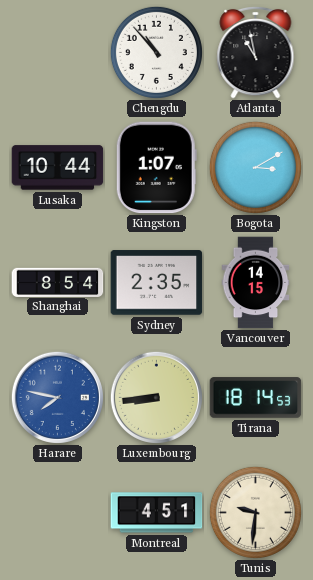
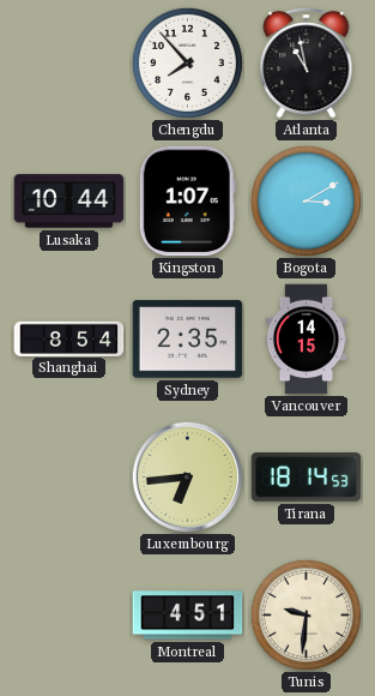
Chengdu: 10:53 -> 7:53 (187, 62)
Harare: 7:47 -> none (57, 397)
Luxembourg: 8:44 -> 6:44 (187, 476)
